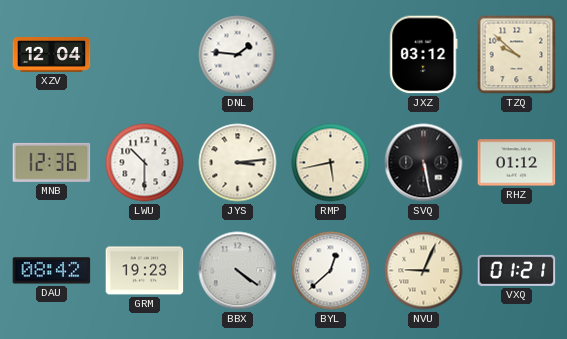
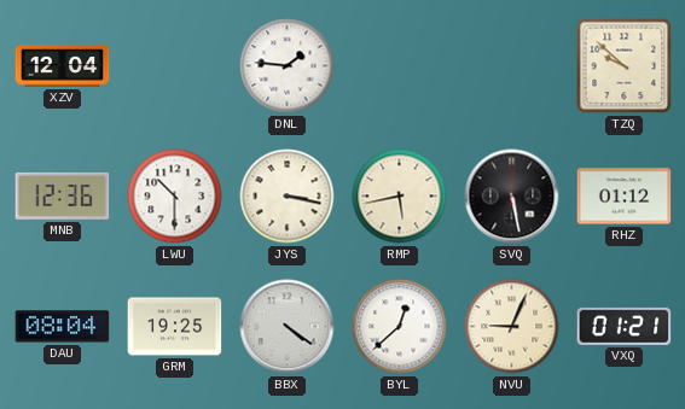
JXZ: 03:12 -> none (424, 55)
JYS: 3:14 -> 3:17 (288, 197)
DAU: 08:42 -> 08:04 (63, 327)
GRM: 19:23 -> 19:25 (175, 327)
